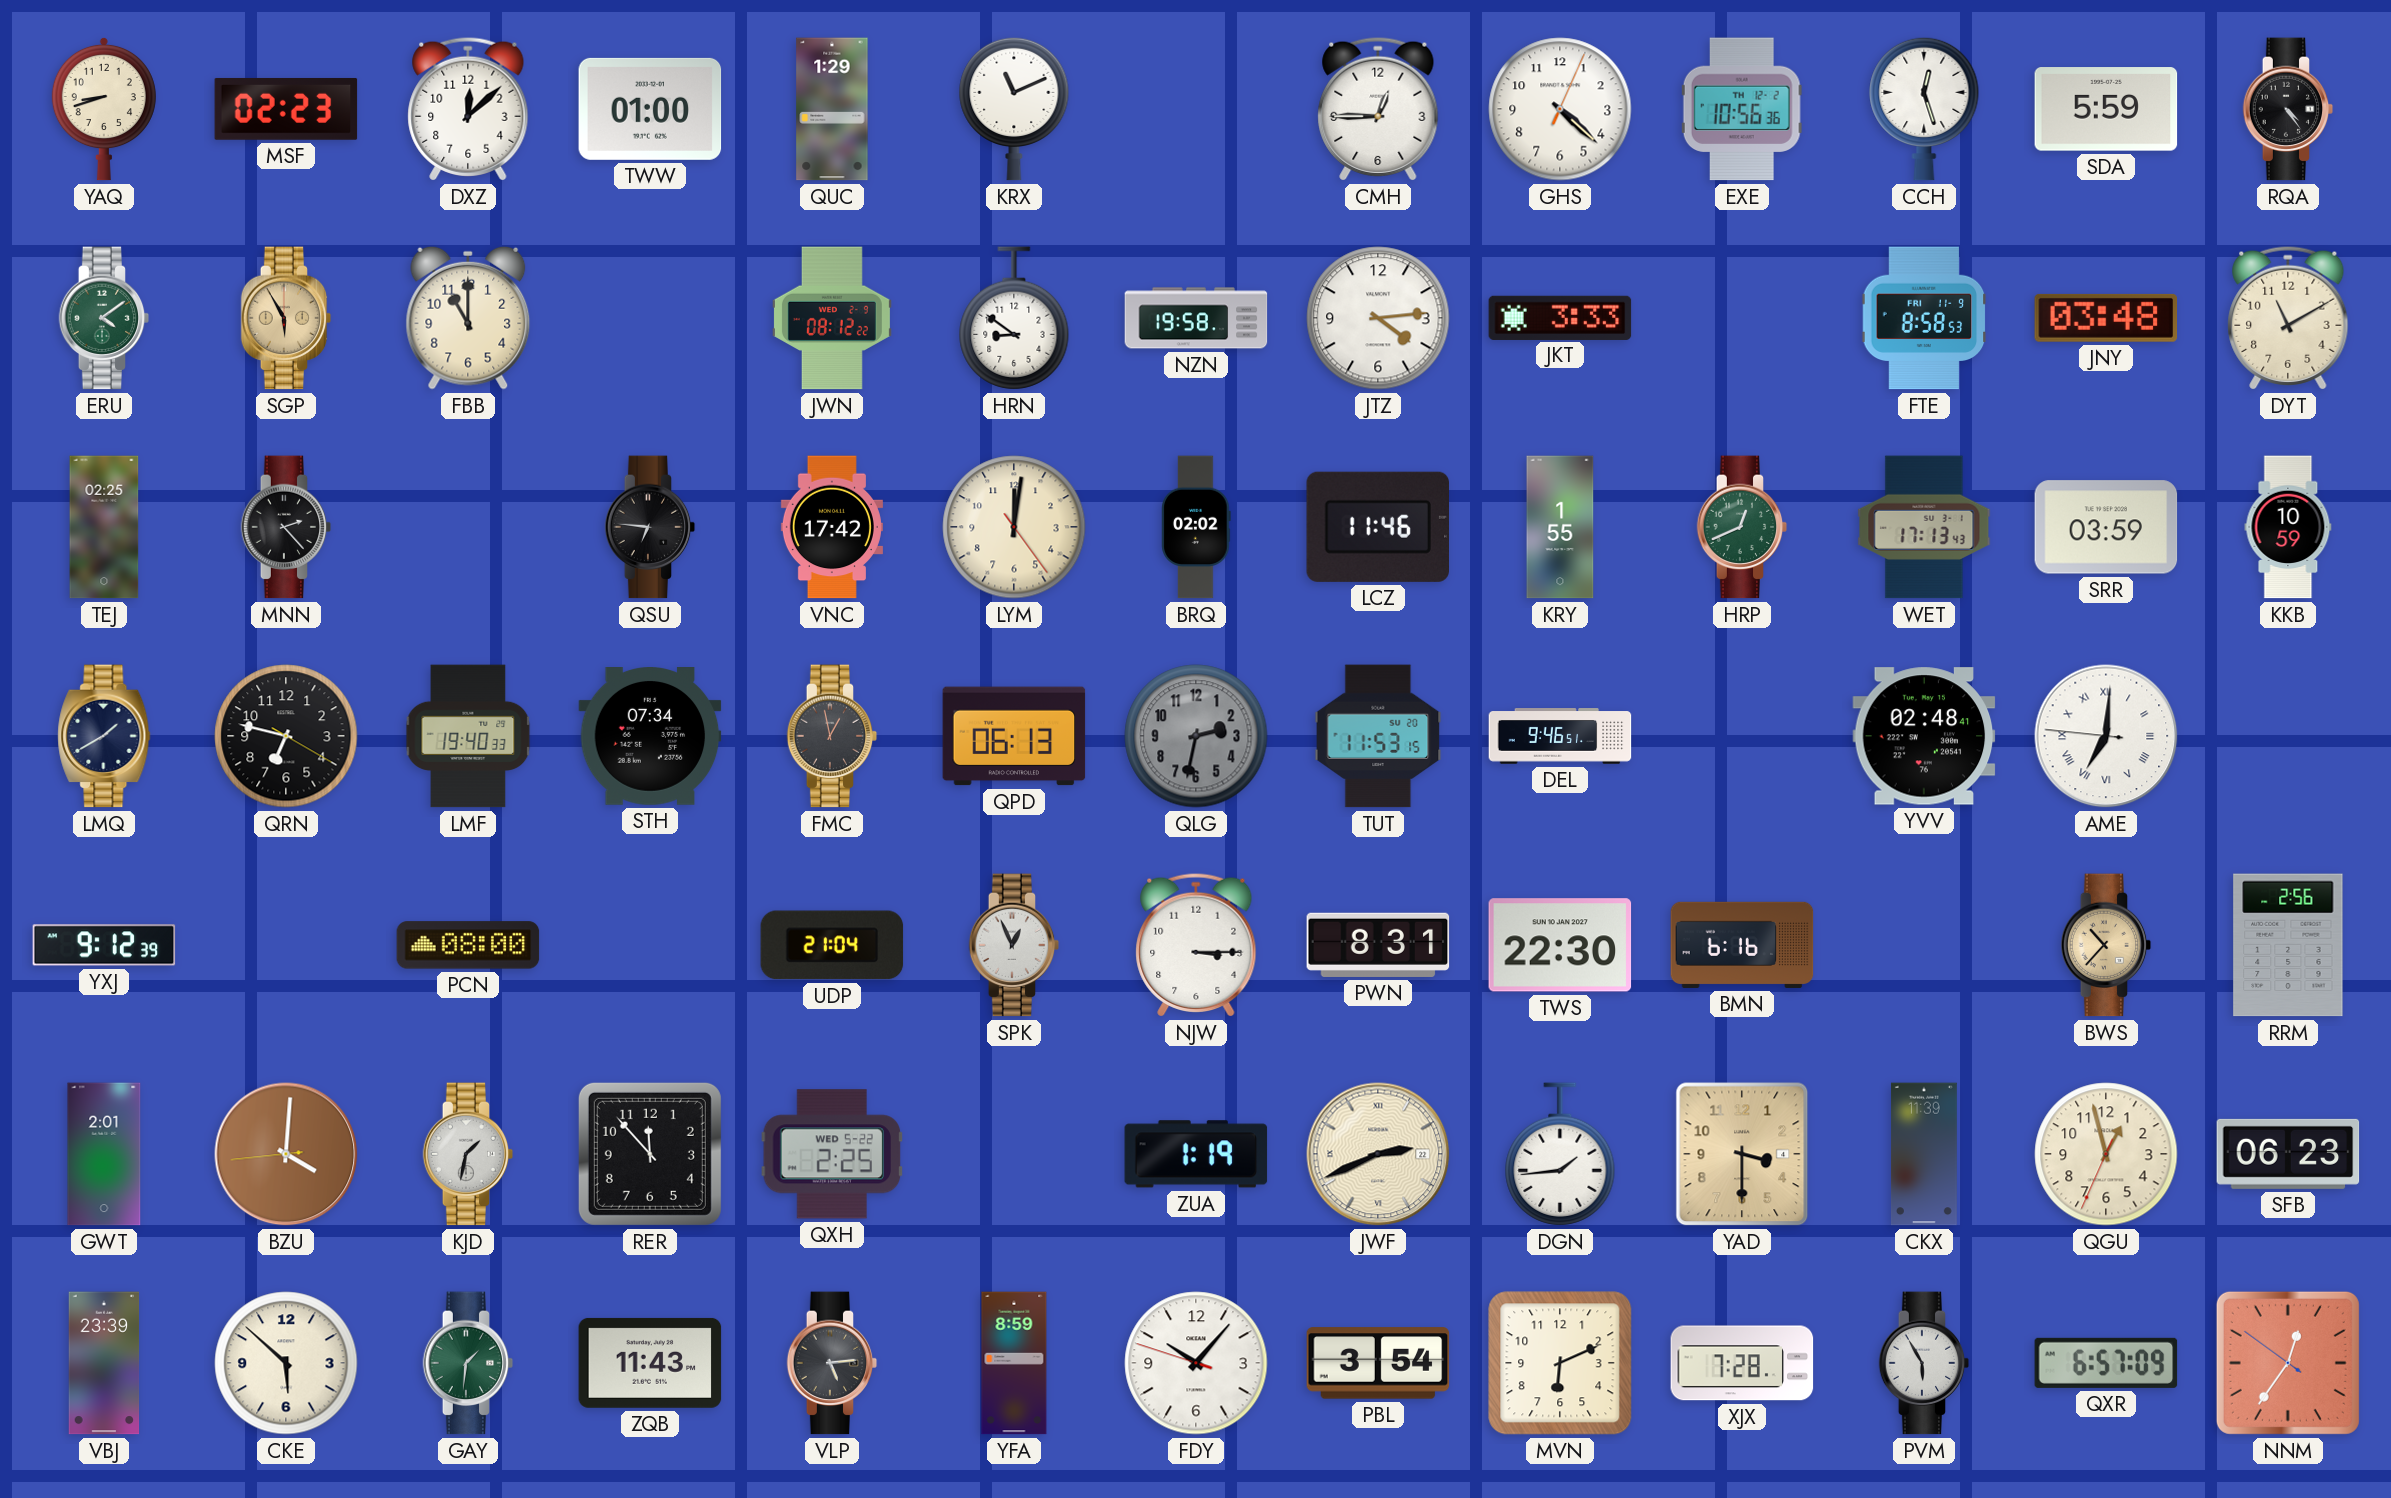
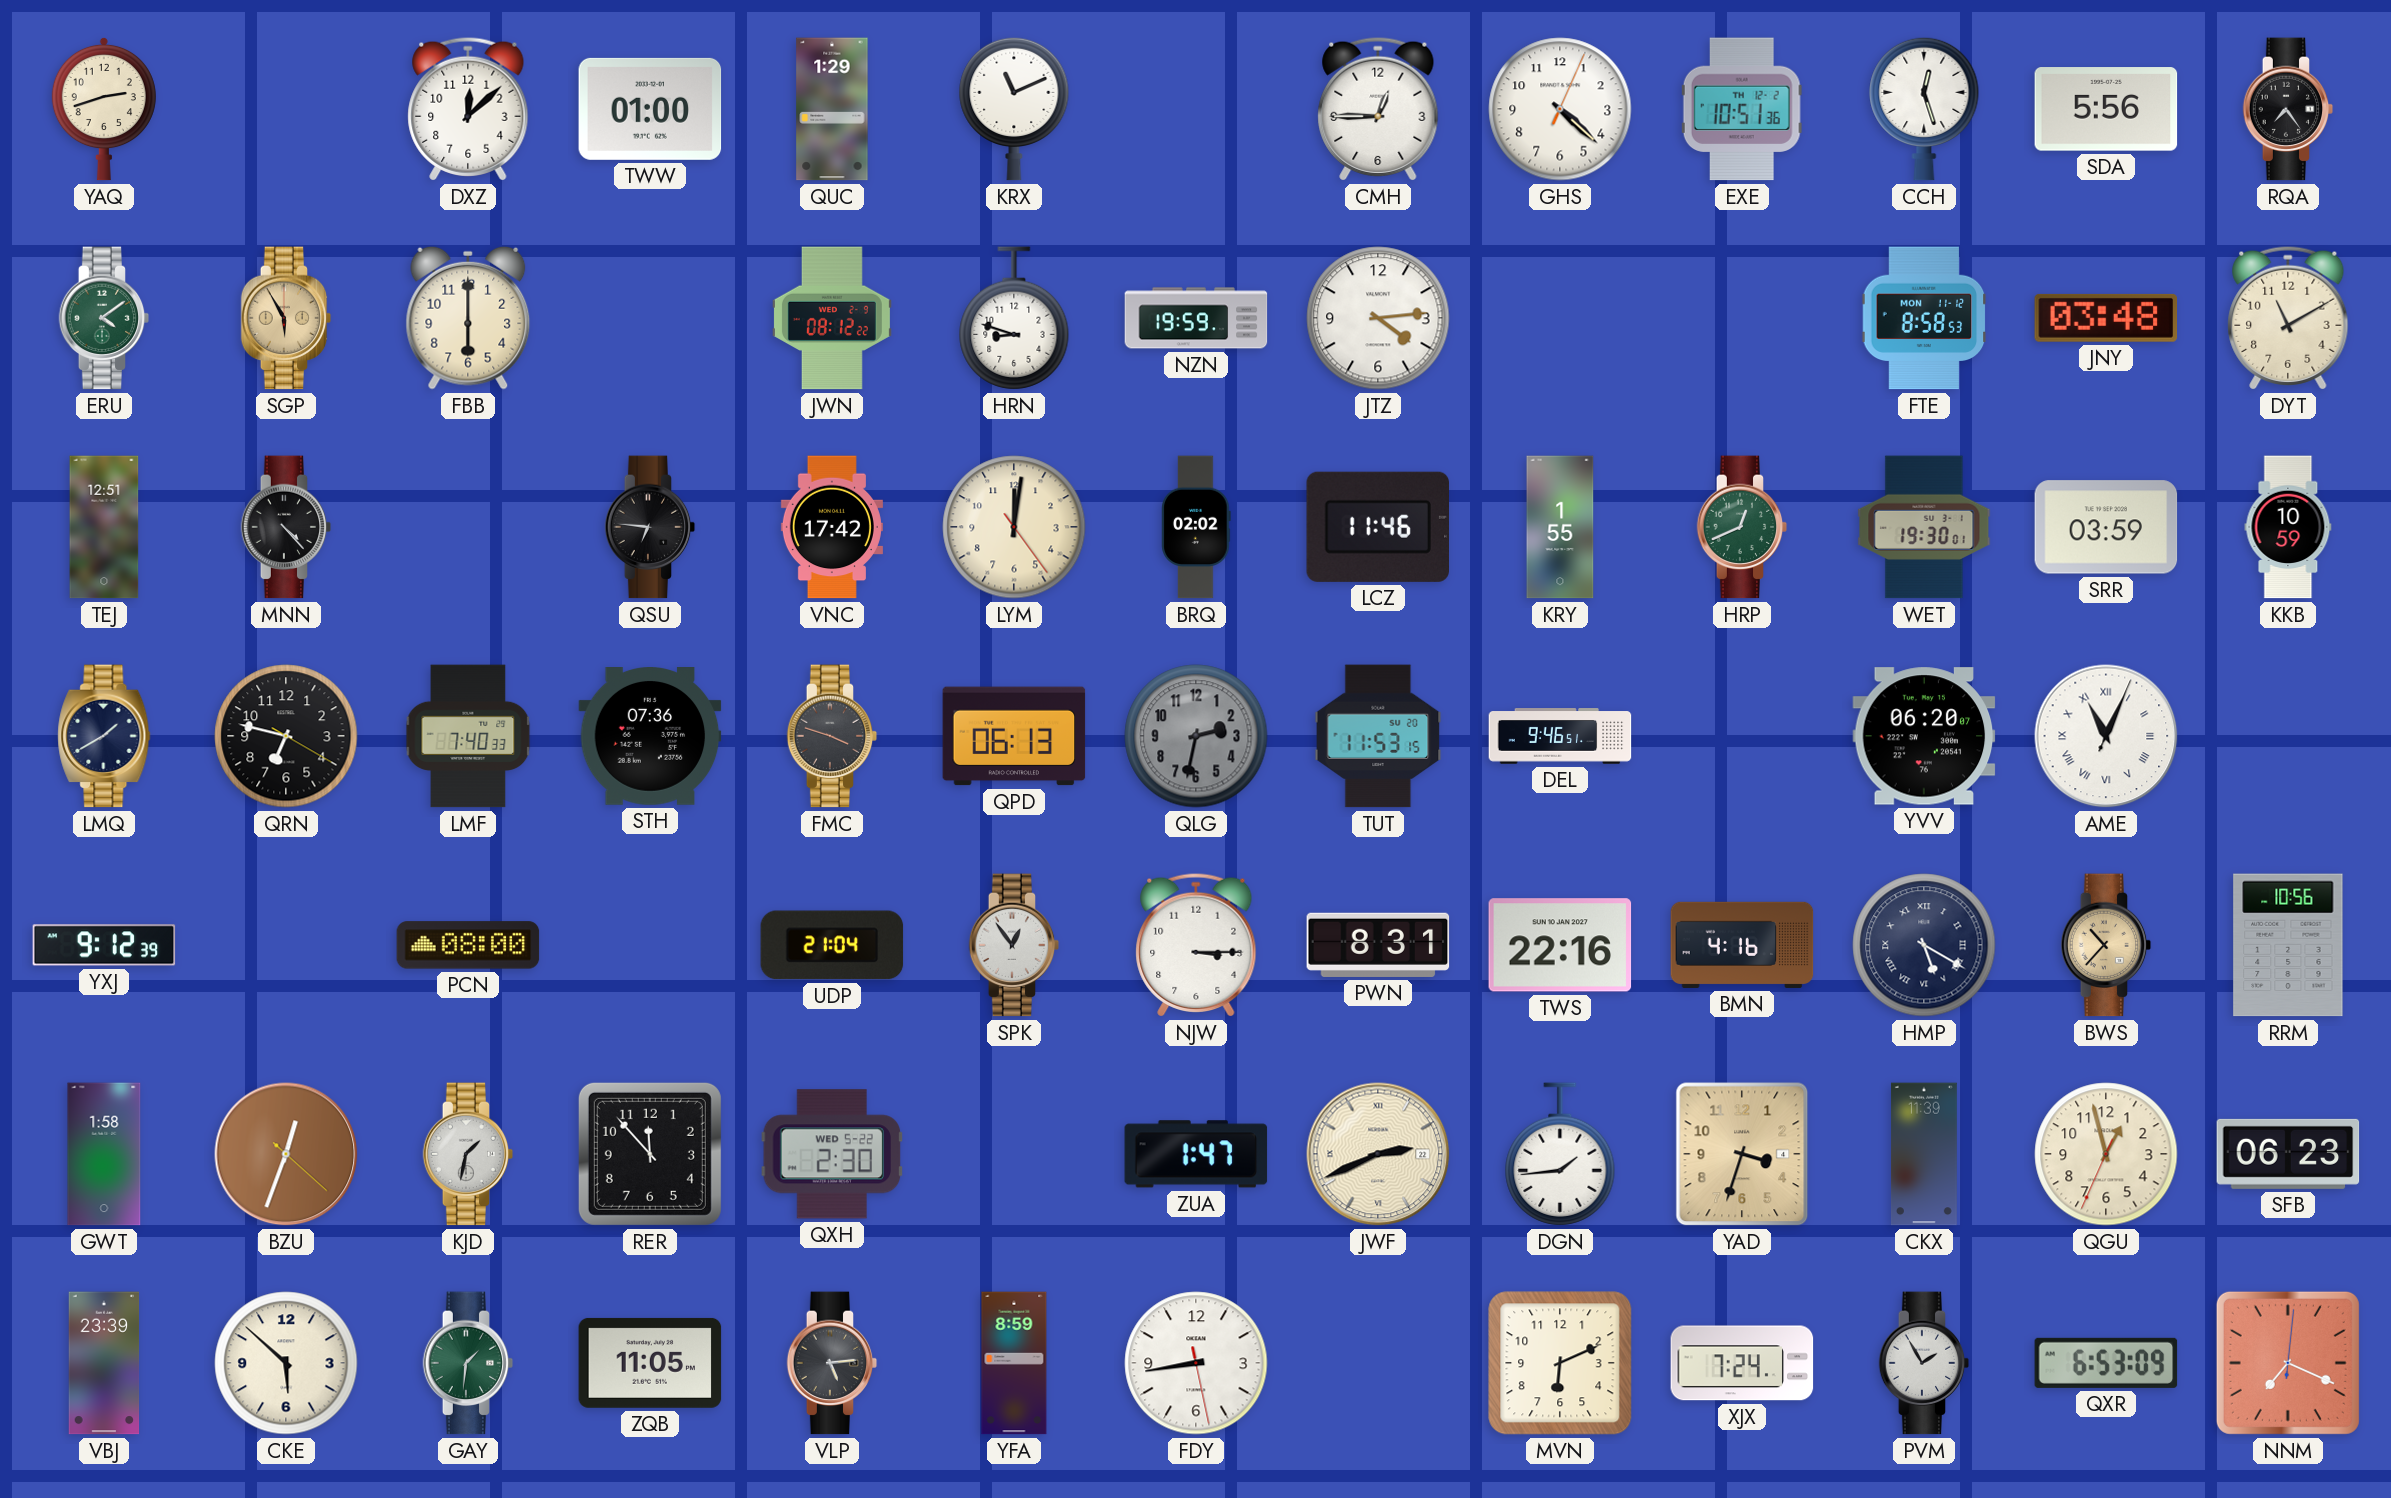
YAQ: 8:42 -> 2:42 (104, 109)
MSF: 02:23 -> none (286, 109)
EXE: 10:56 -> 10:51 (1742, 109)
SDA: 5:59 -> 5:56 (2106, 109)
RQA: 4:24 -> 7:24 (2288, 109)
FBB: 11:00 -> 6:00 (468, 318)
HRN: 8:51 -> 8:48 (1014, 318)
NZN: 19:58 -> 19:59 (1196, 318)
JKT: 3:33 -> none (1560, 317)
FTE date: FRI 11-9 -> MON 11-12 (1924, 318)
TEJ: 02:25 -> 12:51 (104, 527)
MNN: 2:23 -> 4:23 (286, 527)
WET: 17:13 -> 19:30 (1924, 527)
LMF: 19:40 -> 7:40 (468, 736)
STH: 07:34 -> 07:36 (650, 737)
FMC: 12:58 -> 3:48 (832, 736)
YVV: 02:48 -> 06:20 (1924, 736)
AME: 7:00 -> 11:04 (2106, 736)
SPK: 12:56 -> 12:54 (1014, 945)
TWS: 22:30 -> 22:16 (1560, 945)
BMN: 6:16 -> 4:16 (1742, 945)
HMP: none -> 5:20 (1924, 945)
RRM: 2:56 -> 10:56 (2288, 945)
GWT: 2:01 -> 1:58 (104, 1154)
BZU: 4:00 -> 12:33 (286, 1154)
QXH: 2:25 -> 2:30 (832, 1154)
ZUA: 1:19 -> 1:47 (1196, 1154)
YAD: 3:30 -> 3:33 (1742, 1154)
ZQB: 11:43 -> 11:05 (650, 1363)
FDY: 10:06 -> 8:43 (1196, 1363)
PBL: 3:54 -> none (1378, 1363)
XJX: 7:28 -> 7:24 (1742, 1363)
PVM: 5:55 -> 1:55 (1924, 1363)
QXR: 6:57 -> 6:53 (2106, 1363)
NNM: 12:35 -> 7:19 (2288, 1363)
